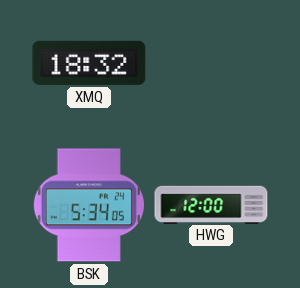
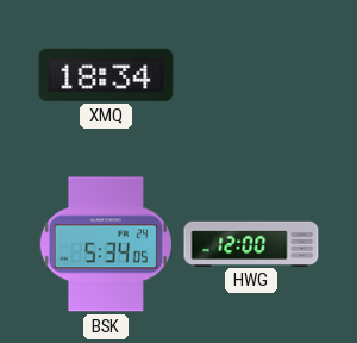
XMQ: 18:32 -> 18:34 (106, 75)
